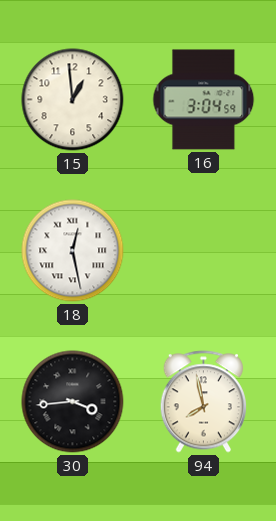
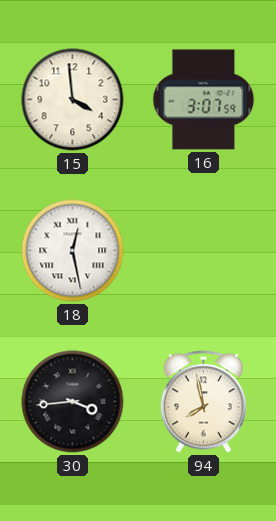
15: 12:59 -> 3:59 (73, 100)
16: 3:04 -> 3:07 (204, 100)
